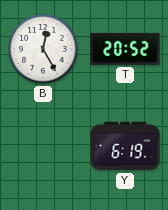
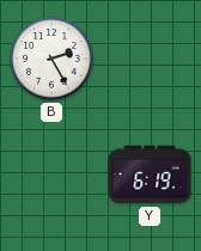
B: 12:25 -> 2:25 (51, 59)
T: 20:52 -> none (125, 49)
